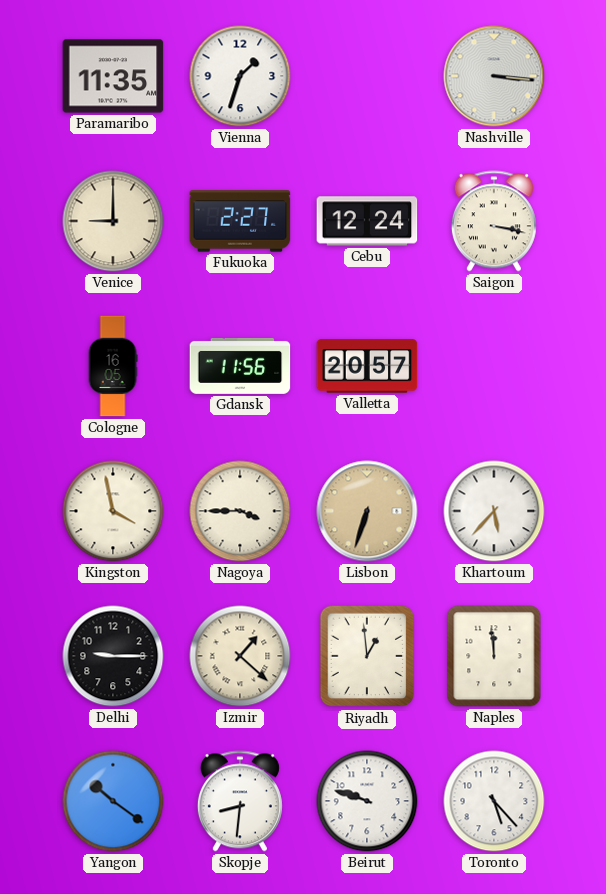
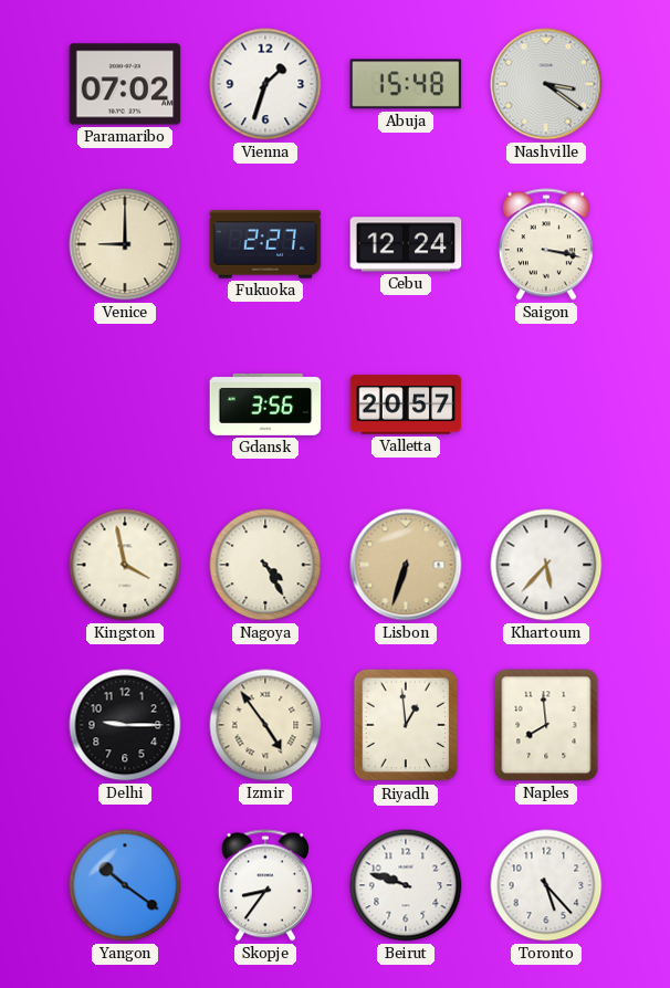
Paramaribo: 11:35 -> 07:02 (125, 84)
Abuja: none -> 15:48 (406, 84)
Nashville: 3:16 -> 3:21 (546, 84)
Cologne: 16:05 -> none (113, 366)
Gdansk: 11:56 -> 3:56 (265, 404)
Nagoya: 3:45 -> 4:25 (265, 565)
Izmir: 1:22 -> 4:54 (265, 725)
Naples: 11:59 -> 7:59 (546, 725)
Skopje: 8:31 -> 8:36 (265, 885)
